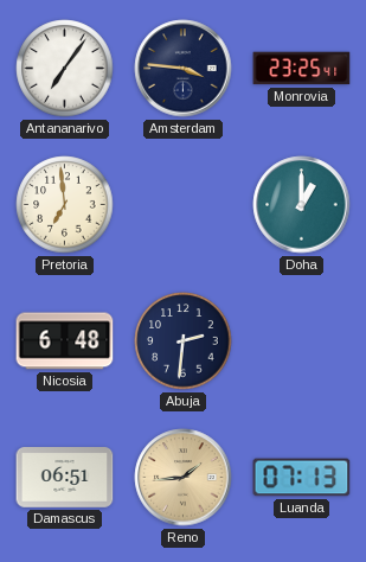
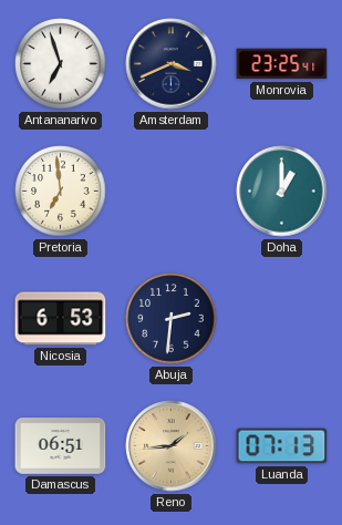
Antananarivo: 7:06 -> 6:57 (61, 64)
Amsterdam: 3:46 -> 3:41 (172, 64)
Nicosia: 6:48 -> 6:53 (61, 319)
